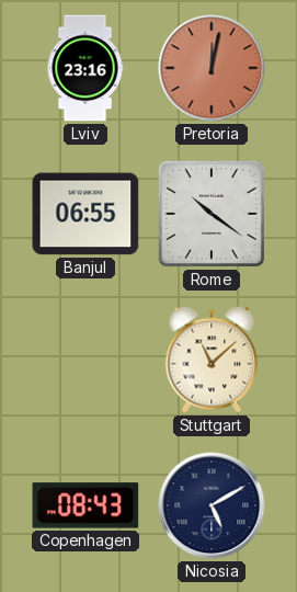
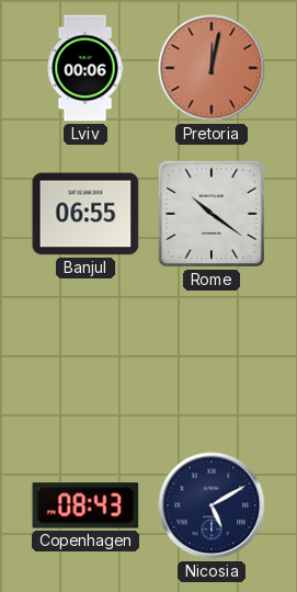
Lviv: 23:16 -> 00:06 (85, 68)
Stuttgart: 11:08 -> none (212, 360)
